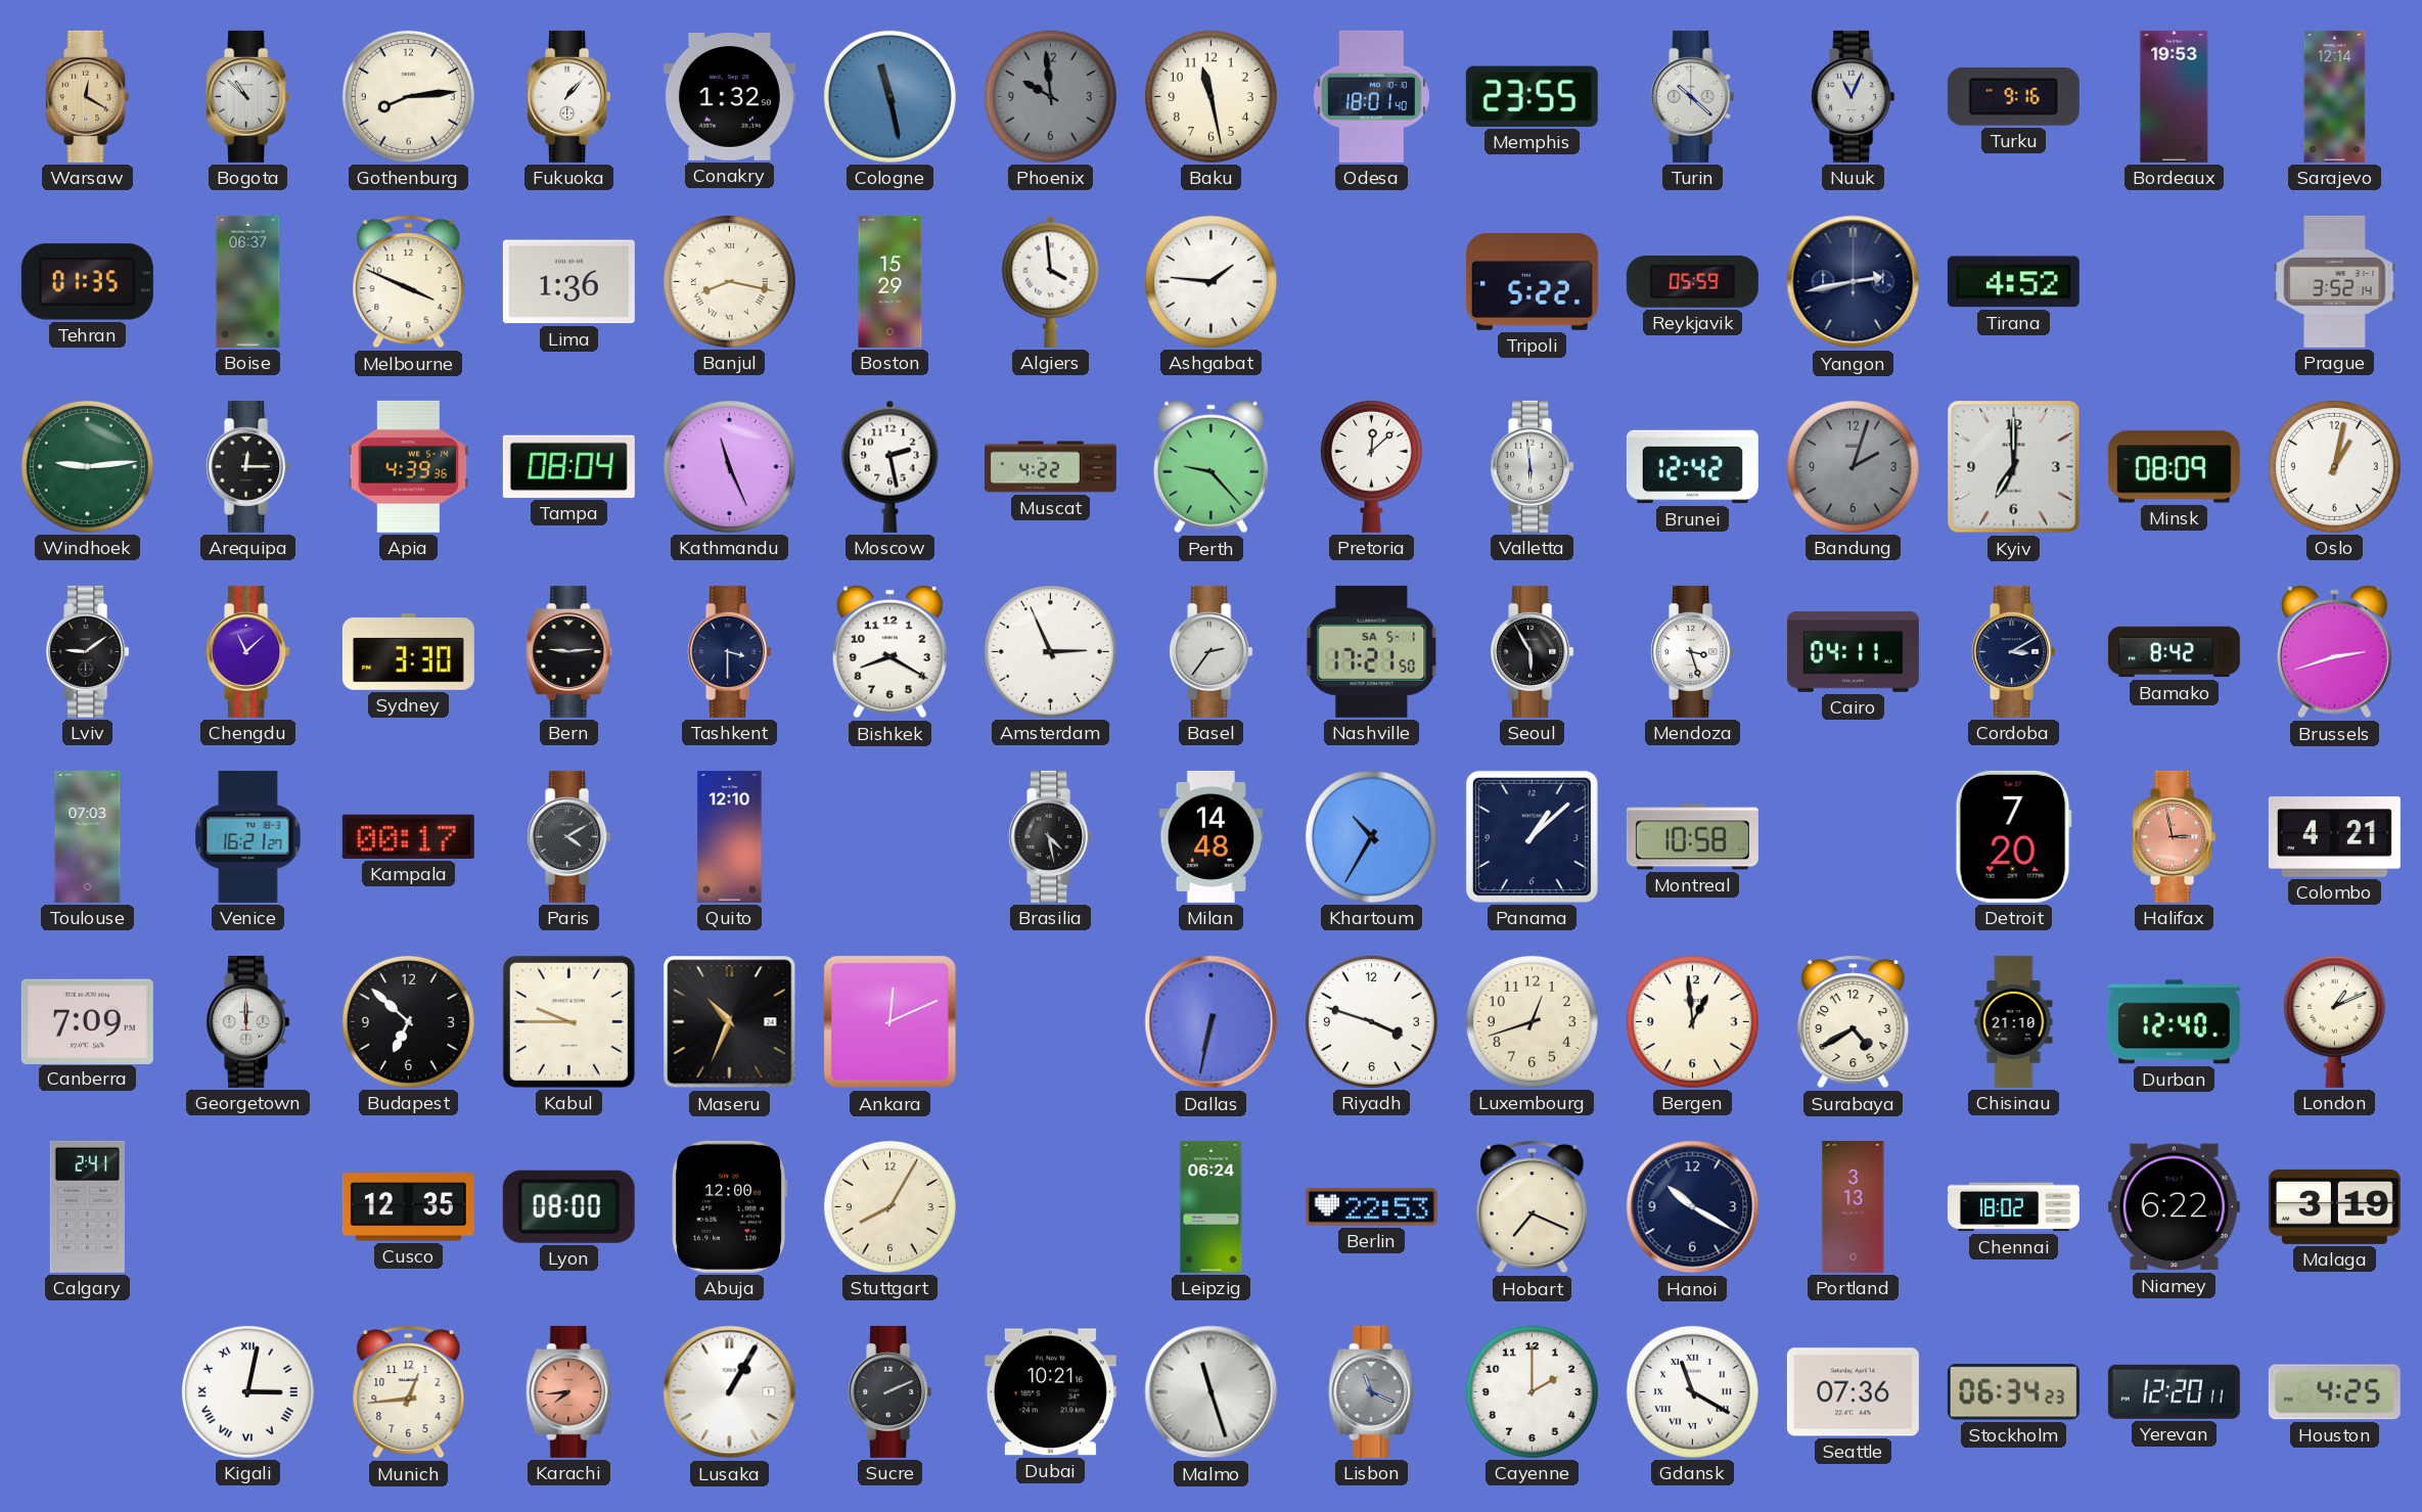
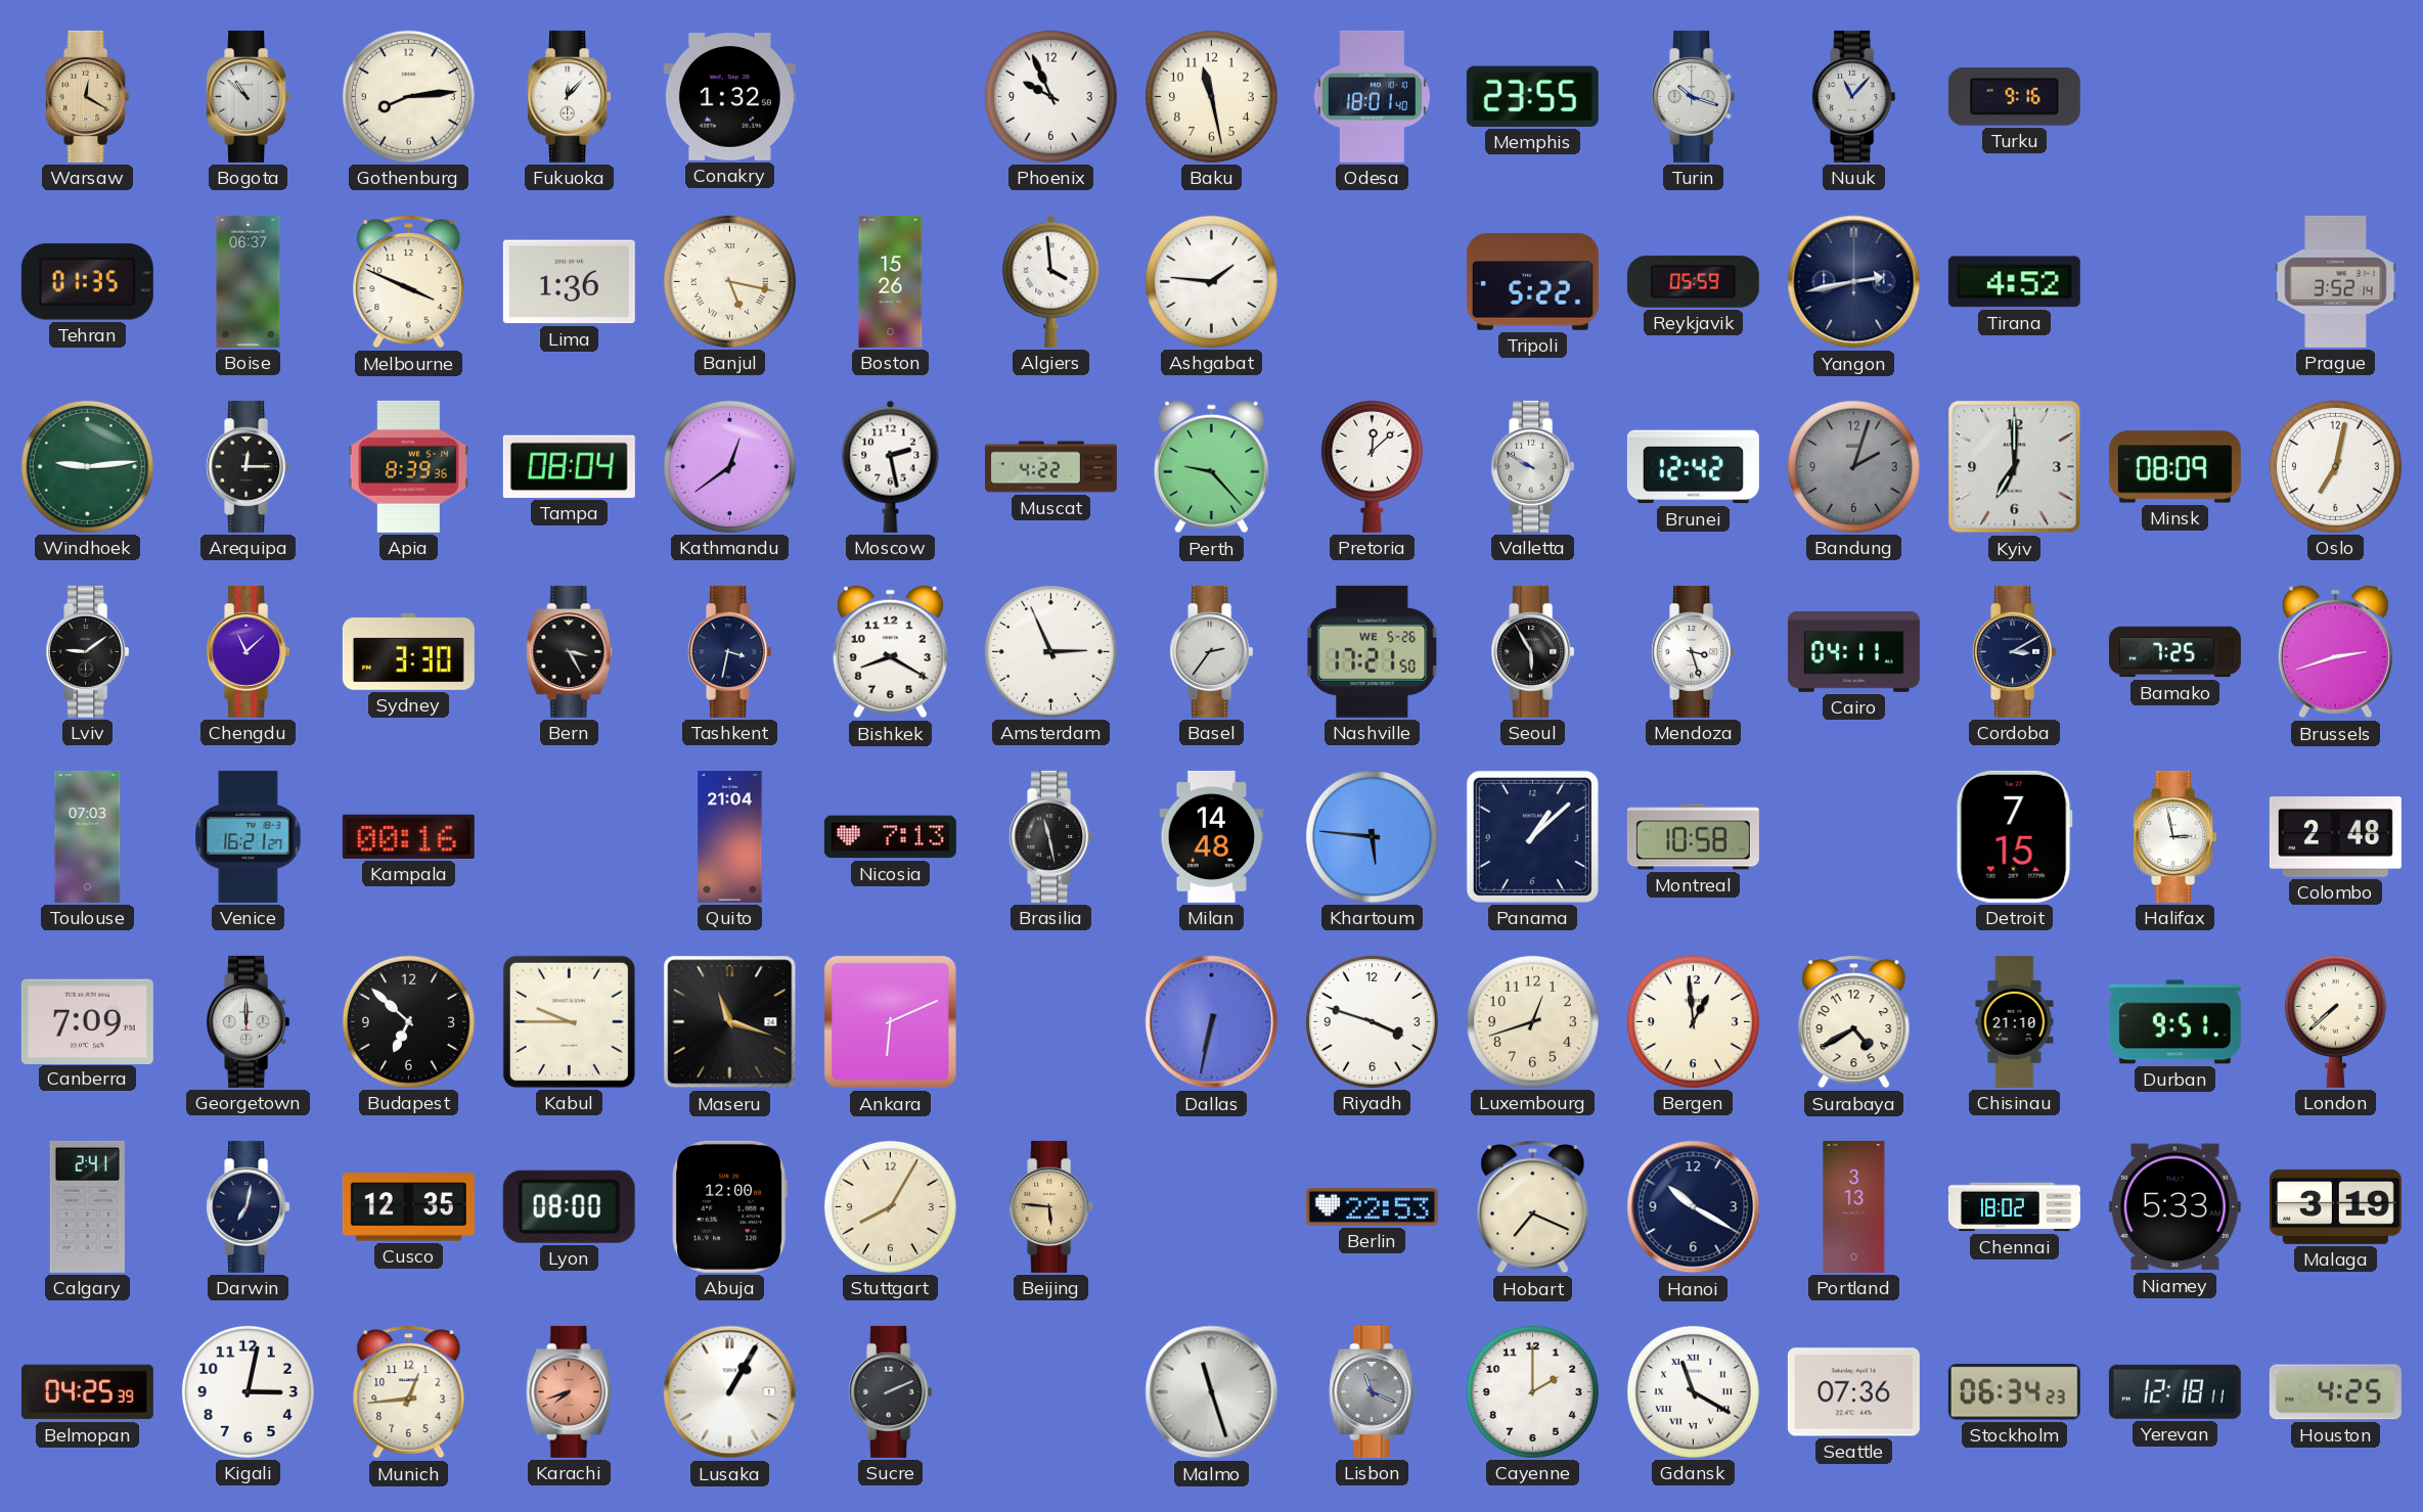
Fukuoka: 1:07 -> 12:07 (570, 96)
Cologne: 11:28 -> none (889, 96)
Phoenix: 9:59 -> 9:56 (1050, 96)
Phoenix dial: grey -> white (1050, 96)
Turin: 10:22 -> 10:18 (1694, 96)
Nuuk: 11:04 -> 11:07 (1854, 96)
Bordeaux: 19:53 -> none (2175, 96)
Sarajevo: 12:14 -> none (2335, 96)
Banjul: 8:17 -> 5:17 (729, 281)
Boston: 15:29 -> 15:26 (891, 281)
Apia: 4:39 -> 8:39 (409, 466)
Kathmandu: 11:26 -> 12:39 (729, 466)
Valletta: 5:59 -> 9:50 (1533, 466)
Oslo: 1:02 -> 7:02 (2335, 466)
Bern: 9:14 -> 3:25 (570, 651)
Tashkent: 3:30 -> 3:32 (730, 651)
Nashville date: SA 5-1 -> WE 5-26 (1373, 651)
Bamako: 8:42 -> 7:25 (2174, 652)
Kampala: 00:17 -> 00:16 (408, 836)
Paris: 4:10 -> none (569, 836)
Quito: 12:10 -> 21:04 (730, 836)
Nicosia: none -> 7:13 (890, 837)
Brasilia: 4:28 -> 11:28 (1051, 836)
Khartoum: 10:35 -> 5:46 (1372, 836)
Detroit: 7:20 -> 7:15 (2014, 836)
Halifax dial: salmon -> white (2175, 836)
Colombo: 4:21 -> 2:48 (2335, 837)
Maseru: 10:34 -> 11:18 (730, 1022)
Ankara: 12:11 -> 6:11 (890, 1021)
Durban: 12:40 -> 9:51 (2174, 1022)
London: 1:11 -> 7:38 (2335, 1021)
Darwin: none -> 7:02 (249, 1206)
Beijing: none -> 5:46 (1051, 1206)
Leipzig: 06:24 -> none (1212, 1206)
Niamey: 6:22 -> 5:33 (2174, 1207)
Belmopan: none -> 04:25 (87, 1392)
Kigali numerals: Roman -> Arabic (248, 1391)
Karachi: 7:44 -> 7:42 (570, 1391)
Dubai: 10:21 -> none (1050, 1392)
Yerevan: 12:20 -> 12:18 (2174, 1391)
